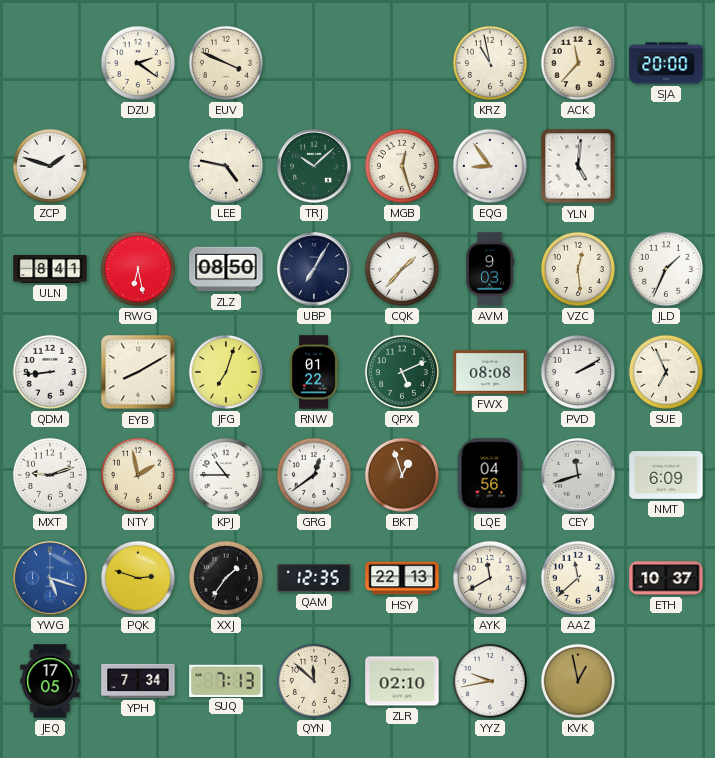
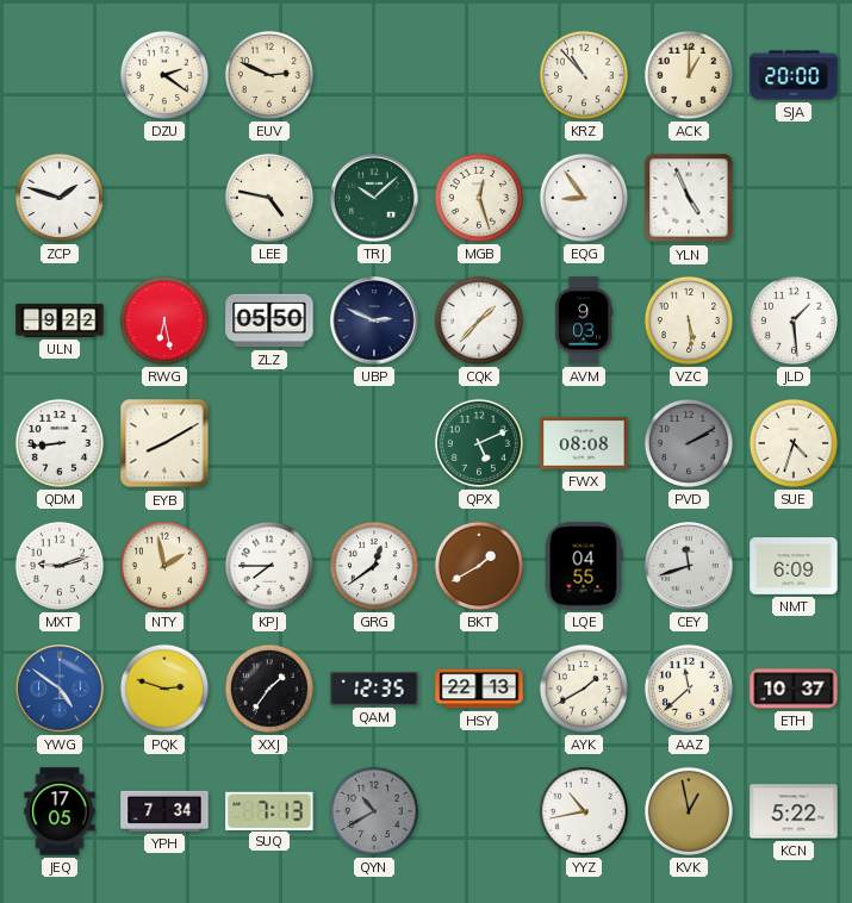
EUV: 3:49 -> 2:49 (269, 75)
KRZ: 10:58 -> 10:53 (584, 75)
ACK: 11:37 -> 1:00 (689, 75)
YLN: 5:01 -> 4:56 (689, 198)
ULN: 8:41 -> 9:22 (60, 320)
ZLZ: 08:50 -> 05:50 (269, 320)
UBP: 7:05 -> 2:49 (374, 320)
VZC: 12:29 -> 5:29 (689, 320)
JLD: 1:34 -> 1:29 (794, 320)
JFG: 7:03 -> none (226, 372)
RNW: 01:22 -> none (314, 372)
PVD dial: white -> grey (689, 443)
SUE: 6:56 -> 4:33 (794, 443)
KPJ: 10:45 -> 7:45 (269, 566)
BKT: 12:57 -> 1:40 (479, 566)
LQE: 04:56 -> 04:55 (584, 566)
YWG: 5:18 -> 4:51 (60, 689)
AYK: 11:40 -> 1:40 (584, 689)
QYN: 11:52 -> 10:40 (374, 811)
QYN dial: cream -> grey (374, 811)
ZLR: 02:10 -> none (402, 681)
YYZ: 9:43 -> 10:43 (584, 811)
KCN: none -> 5:22 (794, 811)
